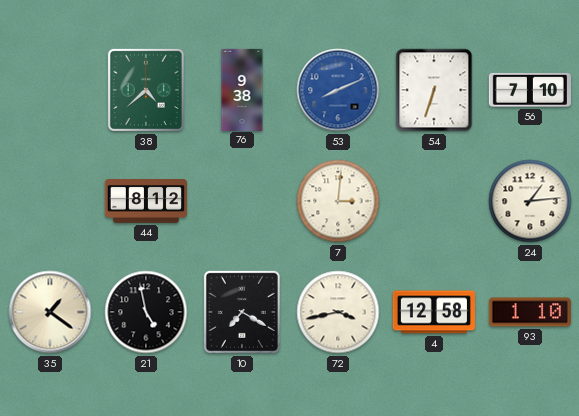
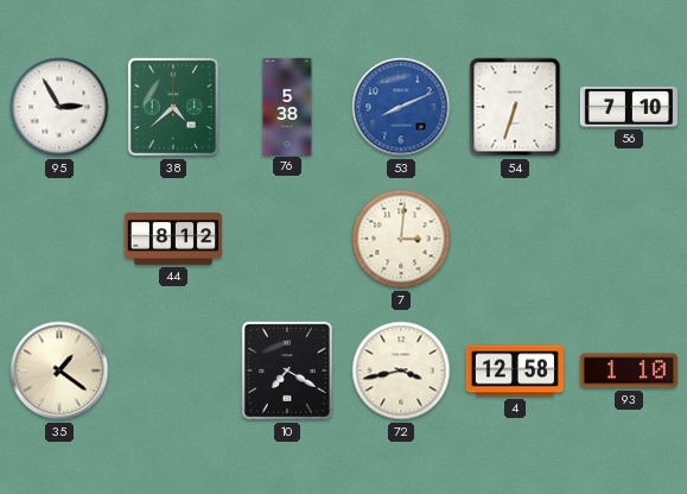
95: none -> 2:55 (59, 107)
76: 9:38 -> 5:38 (287, 106)
24: 1:14 -> none (530, 201)
21: 4:58 -> none (146, 312)
